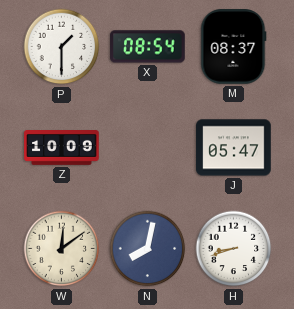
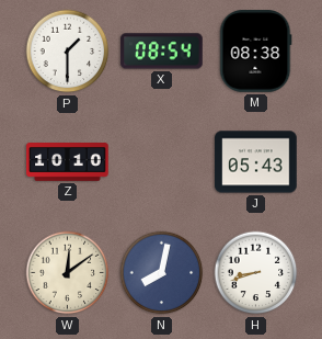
M: 08:37 -> 08:38 (256, 52)
Z: 10:09 -> 10:10 (68, 162)
J: 05:47 -> 05:43 (256, 162)
